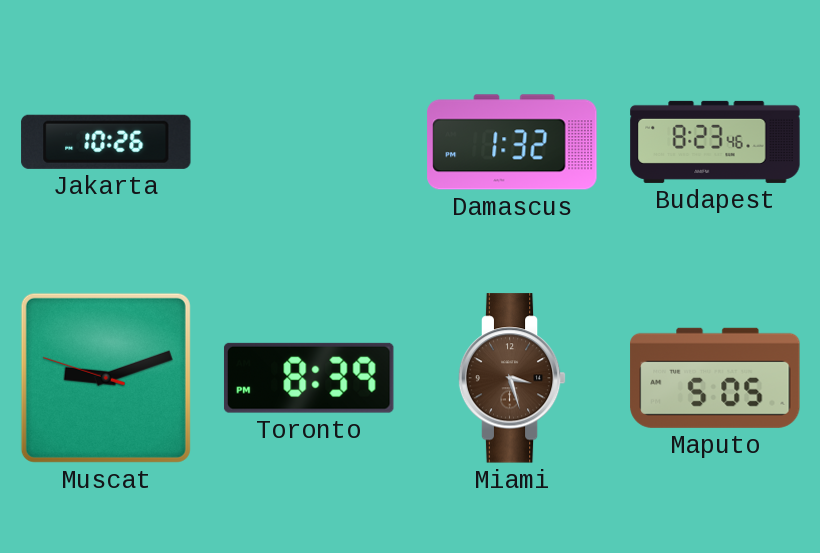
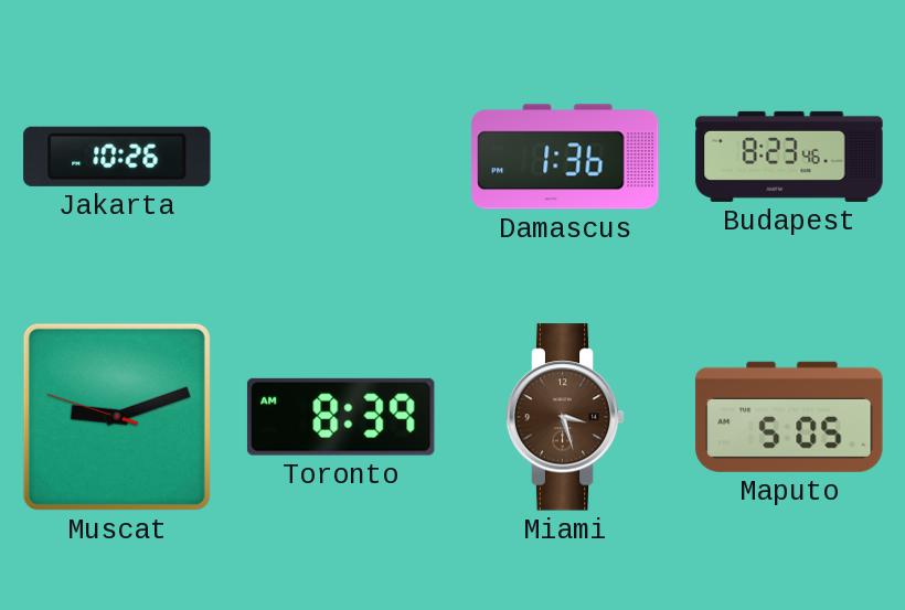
Damascus: 1:32 -> 1:36 (565, 157)
Toronto: 8:39 PM -> 8:39 AM (341, 417)
